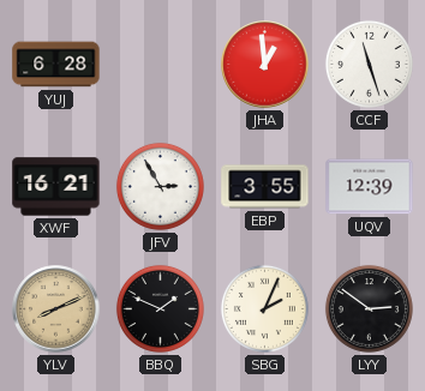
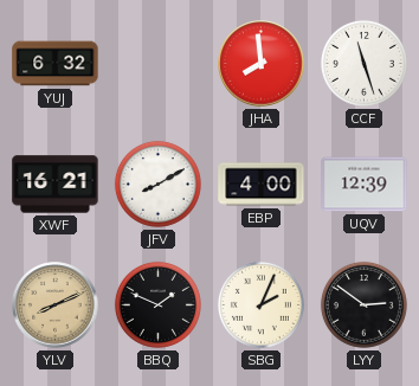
YUJ: 6:28 -> 6:32 (56, 64)
JHA: 12:59 -> 7:59 (262, 64)
JFV: 2:55 -> 8:10 (157, 184)
EBP: 3:55 -> 4:00 (262, 185)
